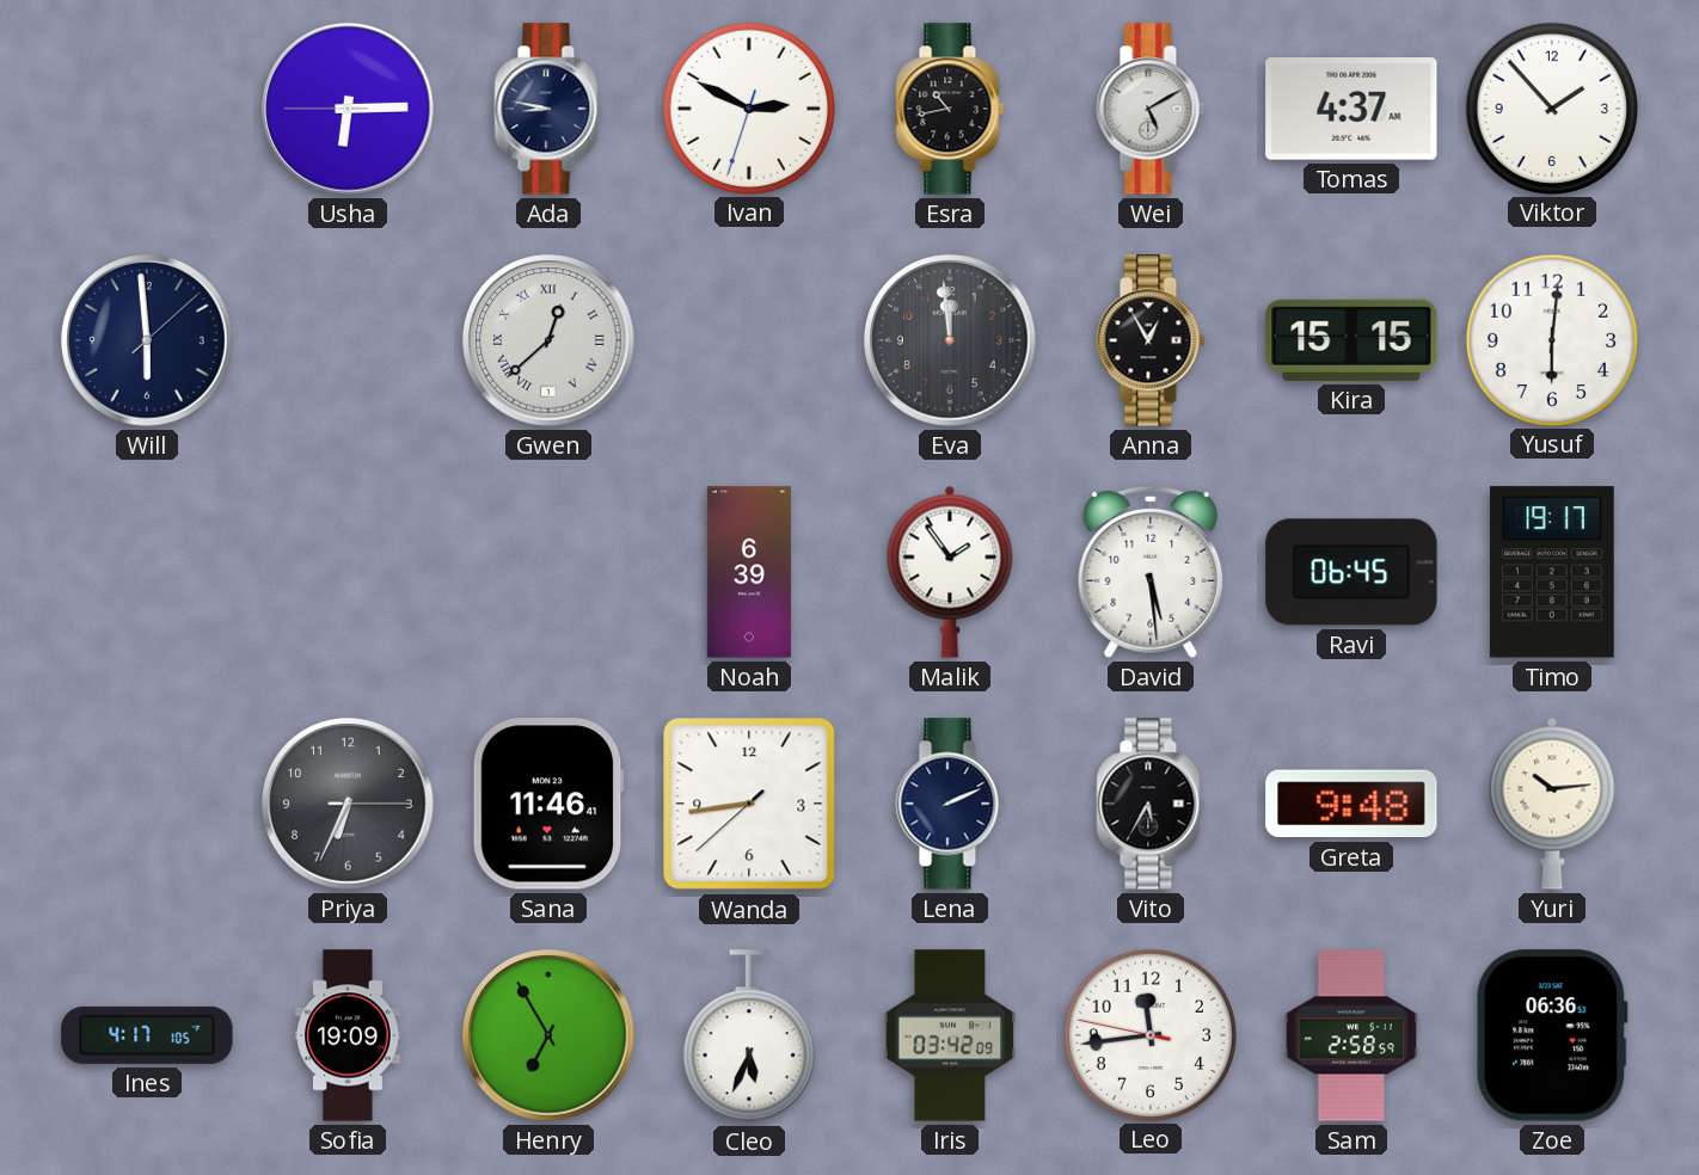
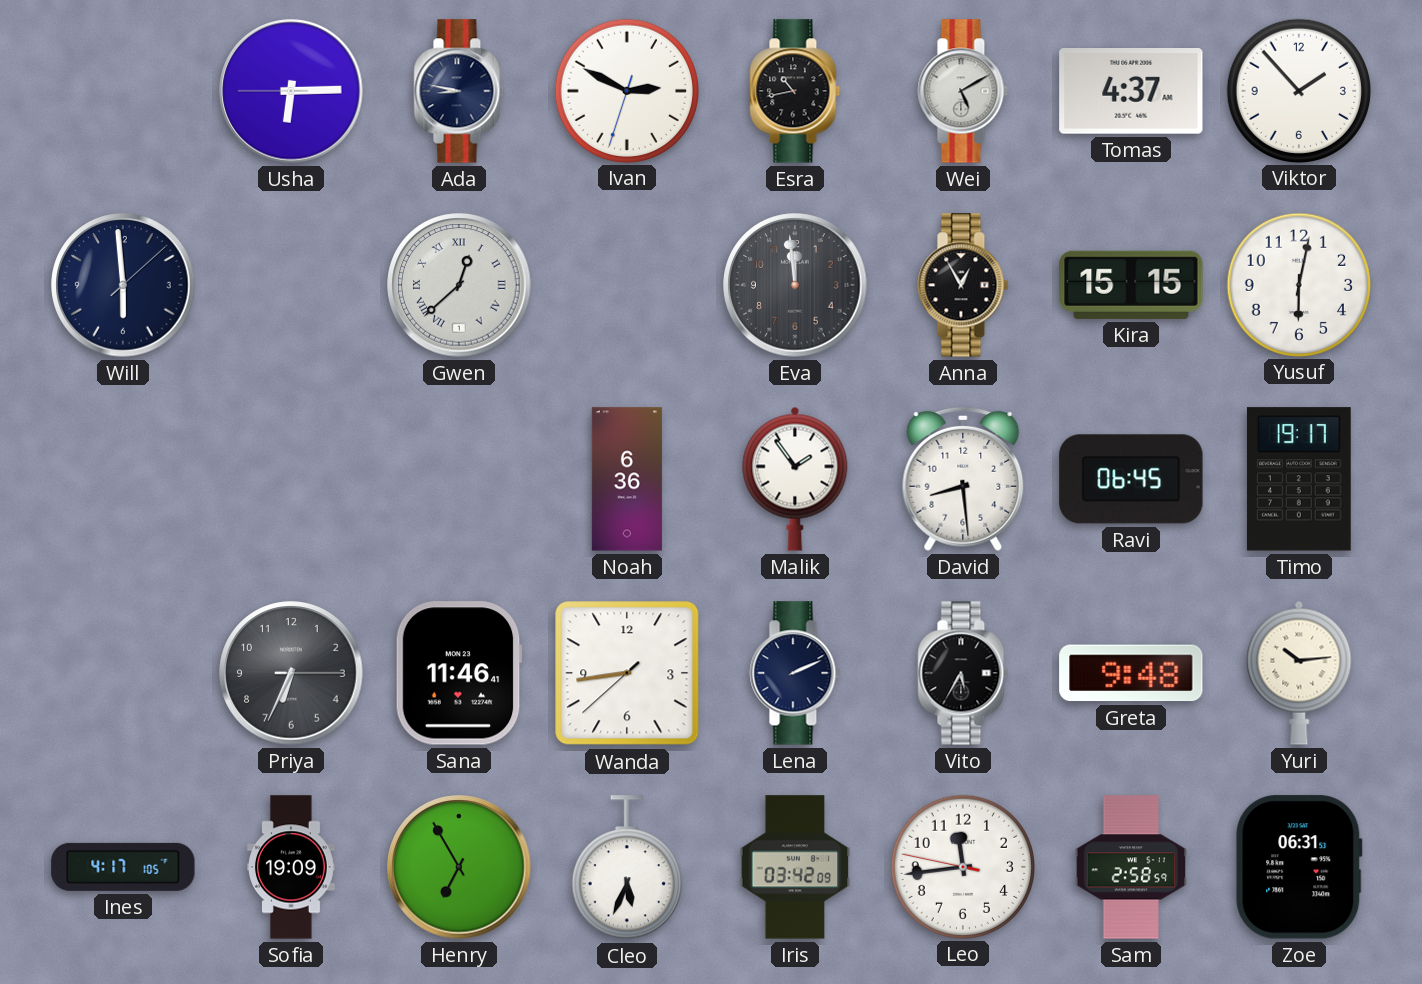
Yusuf: 6:01 -> 6:02 (1298, 284)
Noah: 6:39 -> 6:36 (627, 479)
David: 5:29 -> 8:29 (963, 479)
Zoe: 06:36 -> 06:31 (1299, 867)
